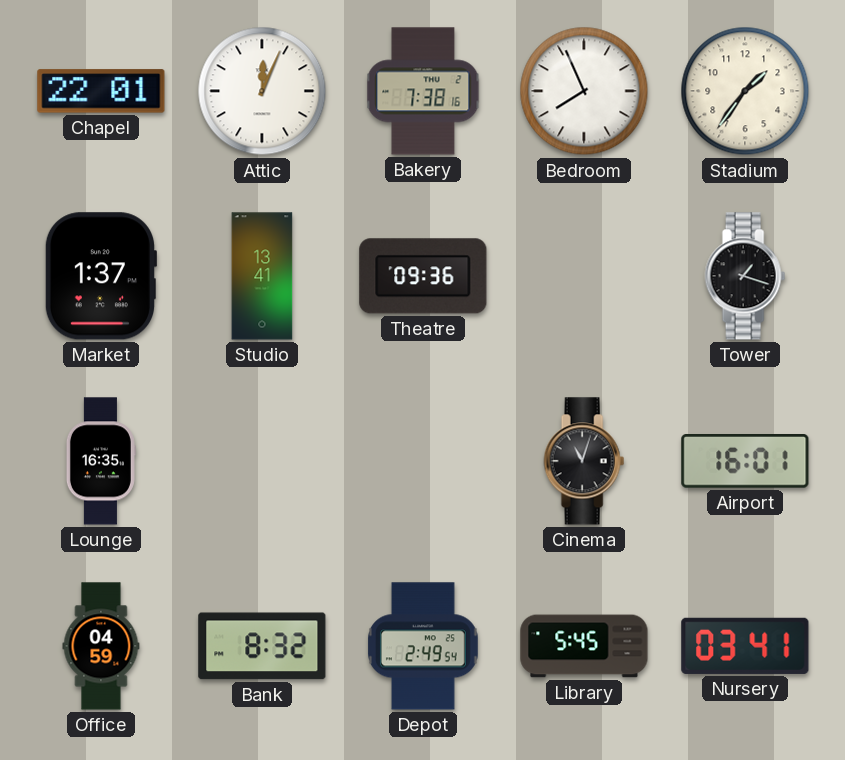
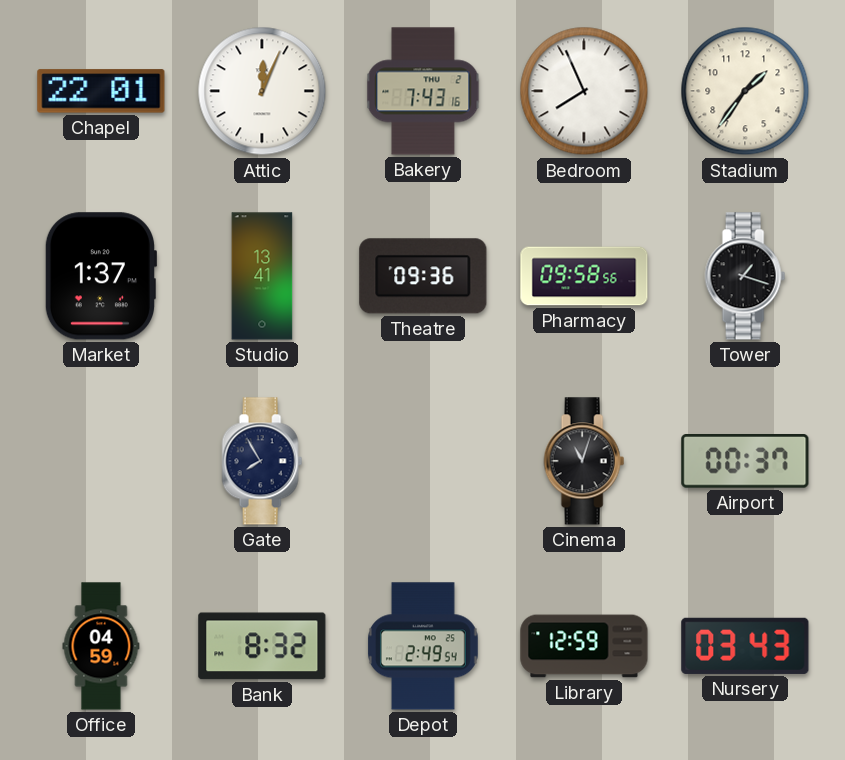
Bakery: 7:38 -> 7:43 (423, 91)
Pharmacy: none -> 09:58 (584, 276)
Lounge: 16:35 -> none (101, 461)
Gate: none -> 7:55 (262, 461)
Airport: 16:01 -> 00:37 (745, 462)
Library: 5:45 -> 12:59 (584, 646)
Nursery: 03:41 -> 03:43 (745, 646)
